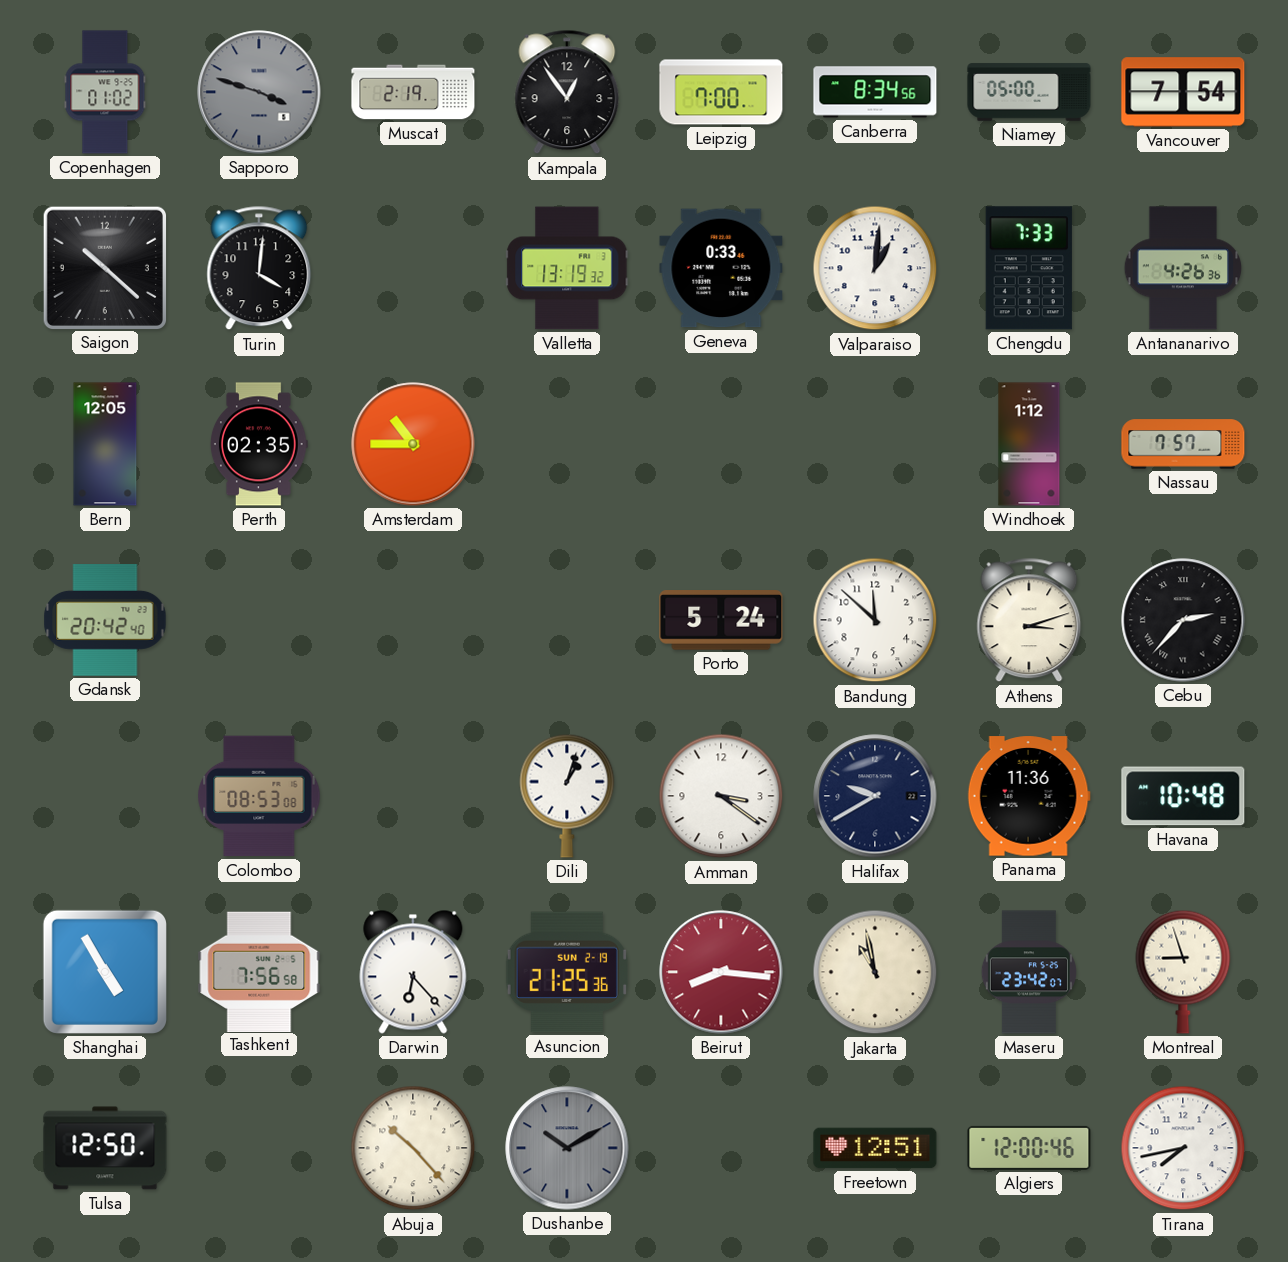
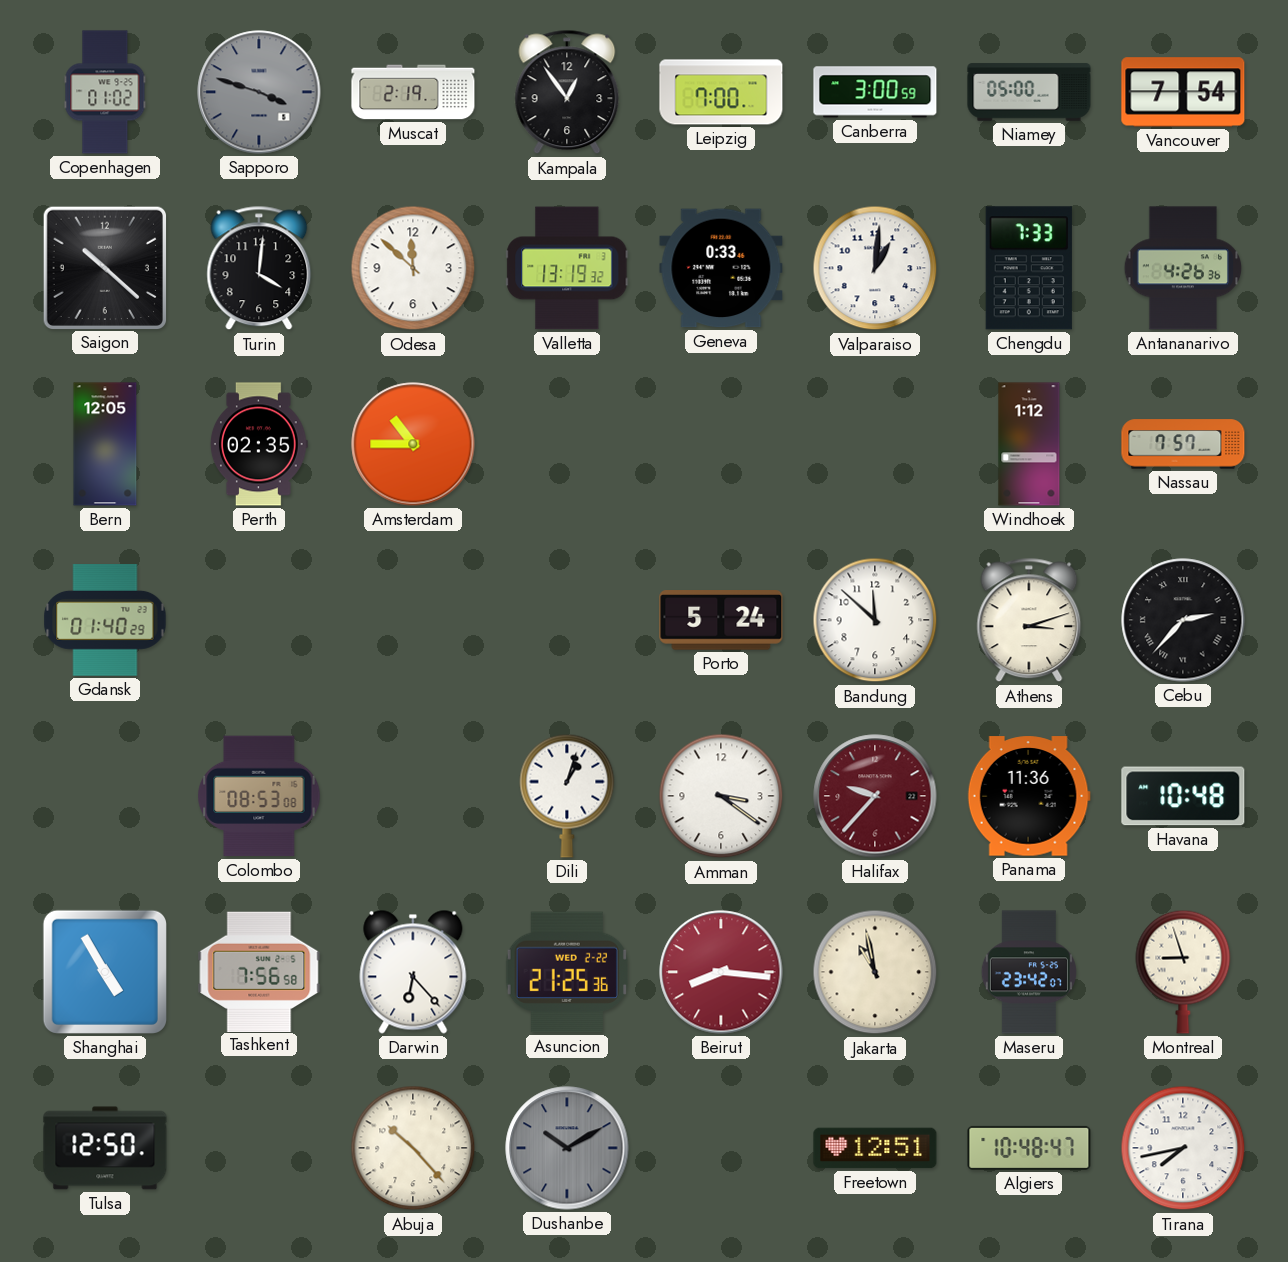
Canberra: 8:34 -> 3:00 (875, 92)
Odesa: none -> 11:52 (413, 268)
Gdansk: 20:42 -> 01:40 (105, 621)
Halifax: 9:40 -> 9:37 (875, 796)
Halifax dial: navy -> burgundy (875, 796)
Asuncion date: SUN 2-19 -> WED 2-22 (567, 972)
Algiers: 12:00 -> 10:48 (1029, 1148)
